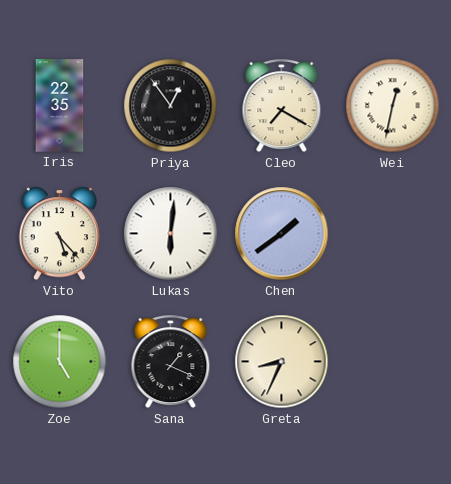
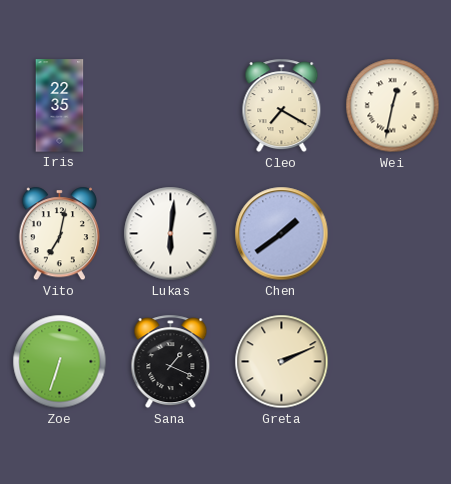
Priya: 12:54 -> none (171, 106)
Vito: 5:23 -> 7:02 (59, 234)
Zoe: 5:00 -> 6:33 (60, 362)
Greta: 8:34 -> 2:11 (282, 362)
